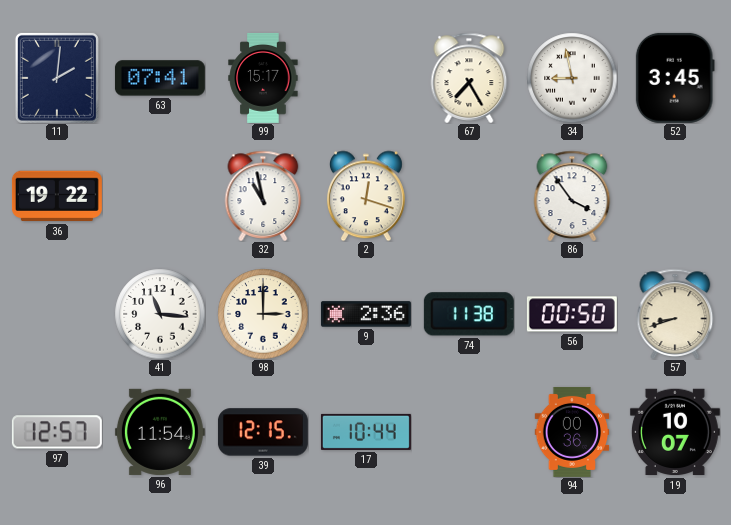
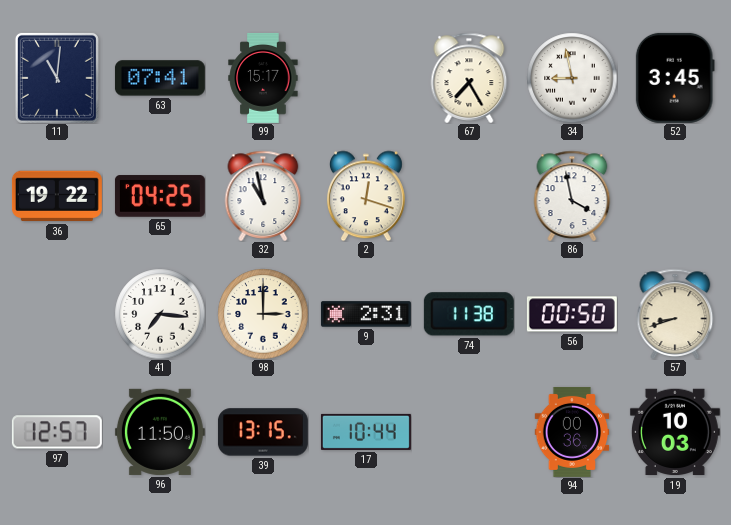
11: 2:01 -> 11:01 (57, 78)
65: none -> 04:25 (160, 196)
86: 3:54 -> 3:58 (572, 196)
41: 11:16 -> 7:16 (160, 314)
9: 2:36 -> 2:31 (366, 314)
96: 11:54 -> 11:50 (160, 432)
39: 12:15 -> 13:15 (263, 432)
19: 10:07 -> 10:03 (675, 432)
